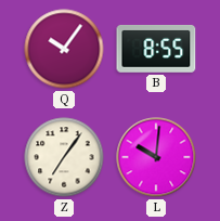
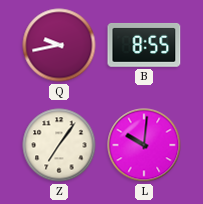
Q: 10:06 -> 9:43 (59, 45)
